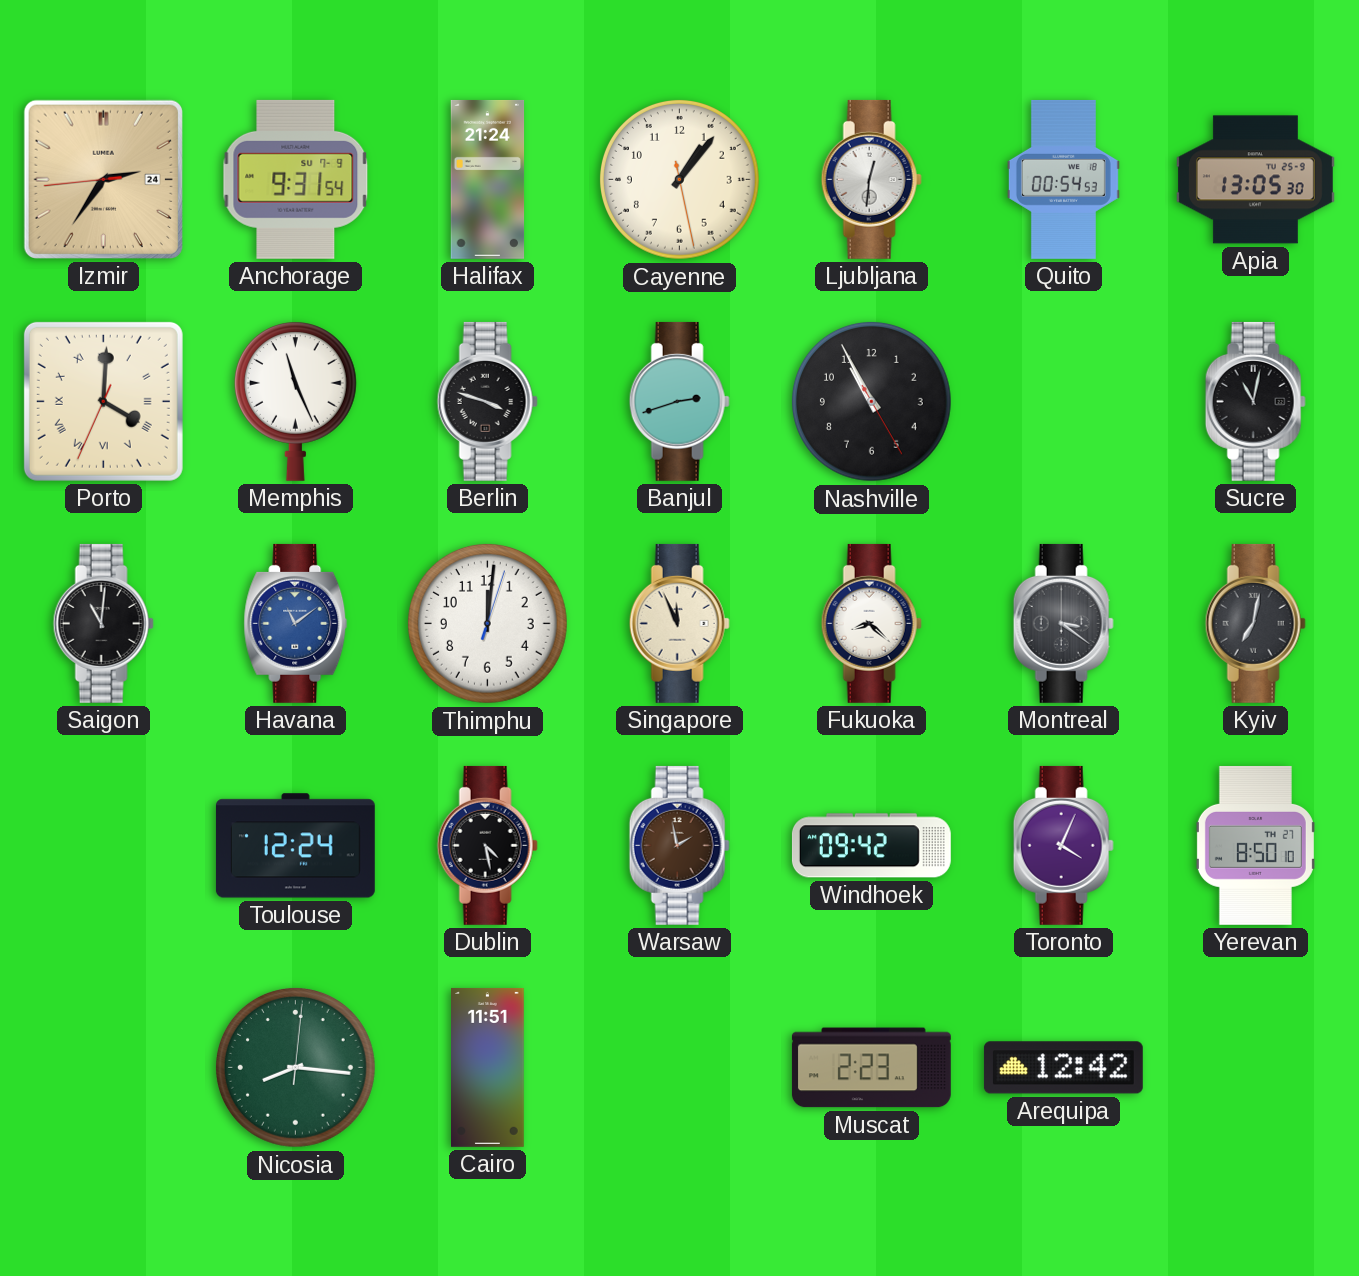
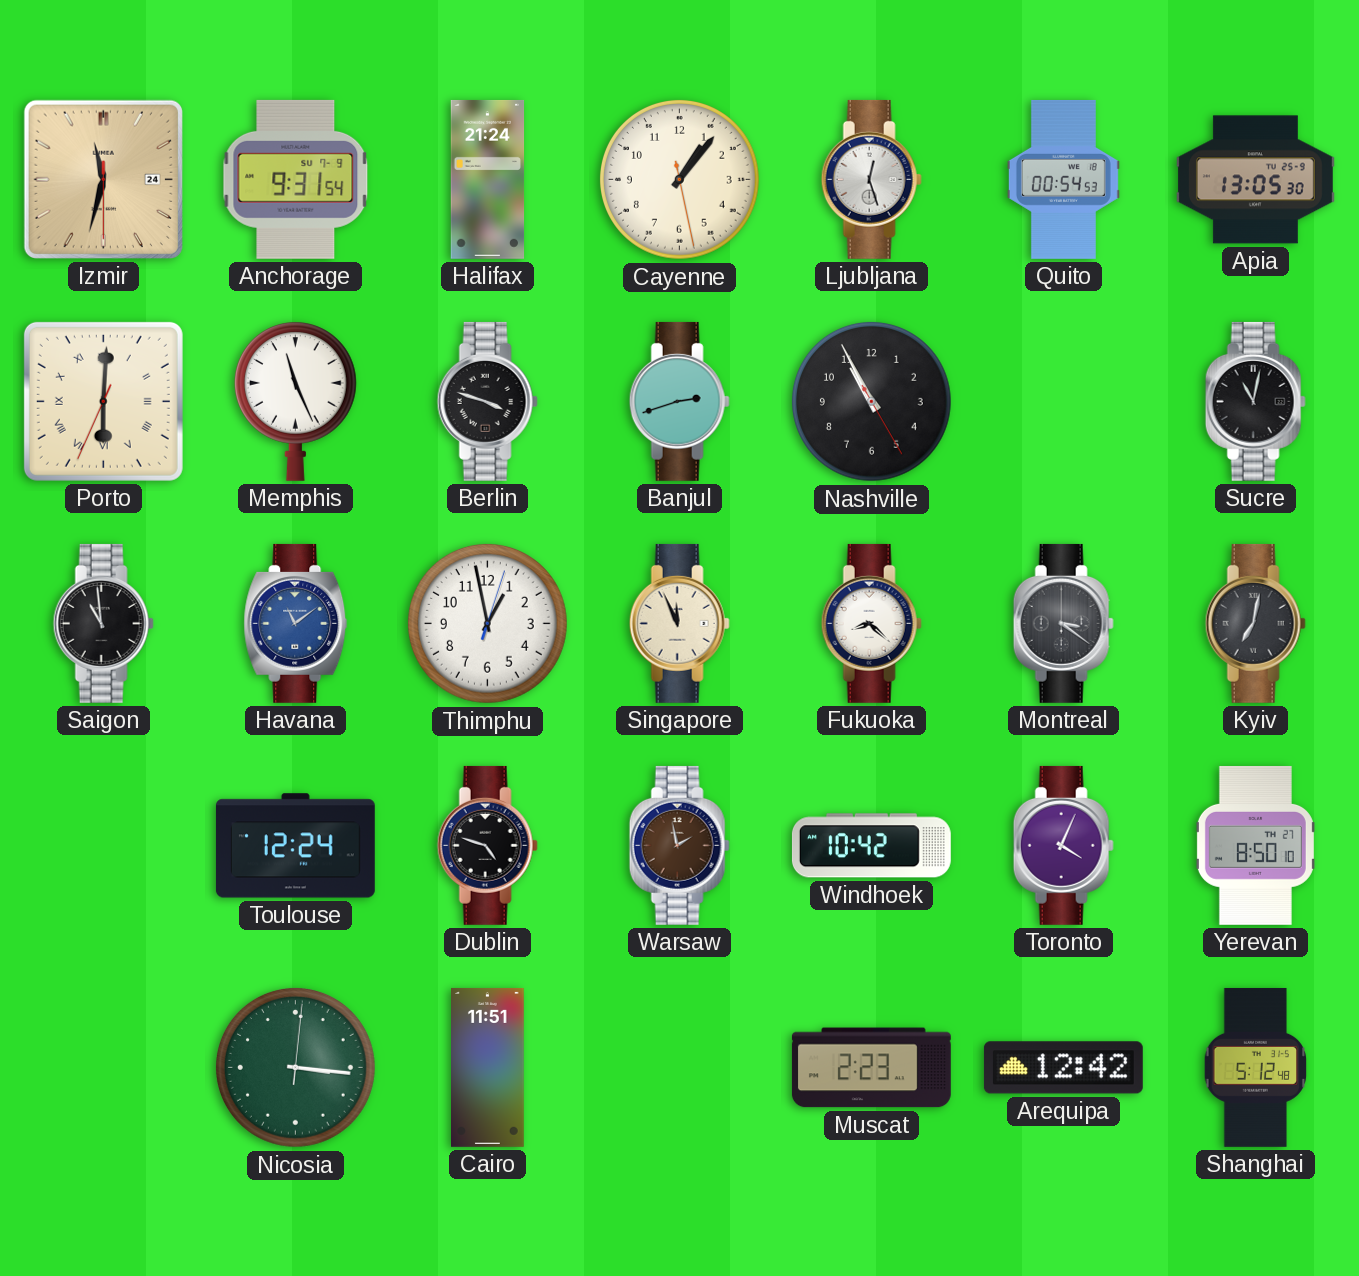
Izmir: 2:35 -> 11:32 (103, 179)
Ljubljana: 12:31 -> 12:27 (871, 179)
Porto: 4:00 -> 6:00 (103, 401)
Saigon: 11:01 -> 10:59 (103, 623)
Thimphu: 12:01 -> 12:58 (487, 623)
Dublin: 4:28 -> 4:48 (487, 845)
Windhoek: 09:42 -> 10:42 (871, 846)
Nicosia: 8:16 -> 3:16 (295, 1067)
Shanghai: none -> 5:12 (1256, 1067)
